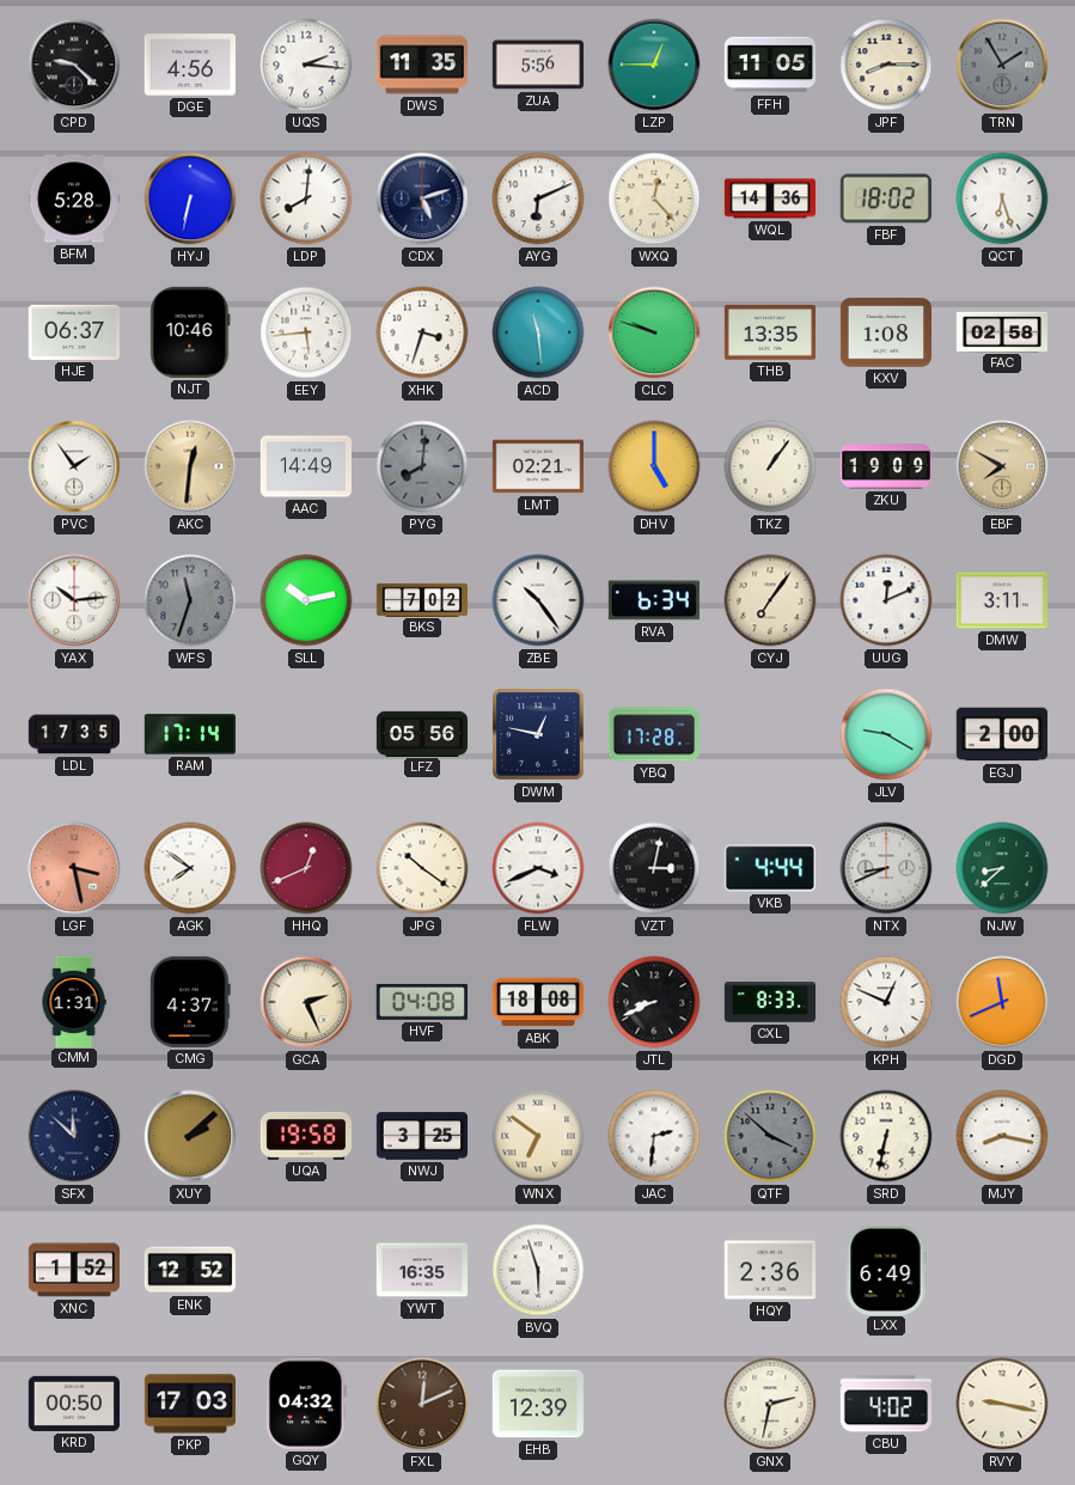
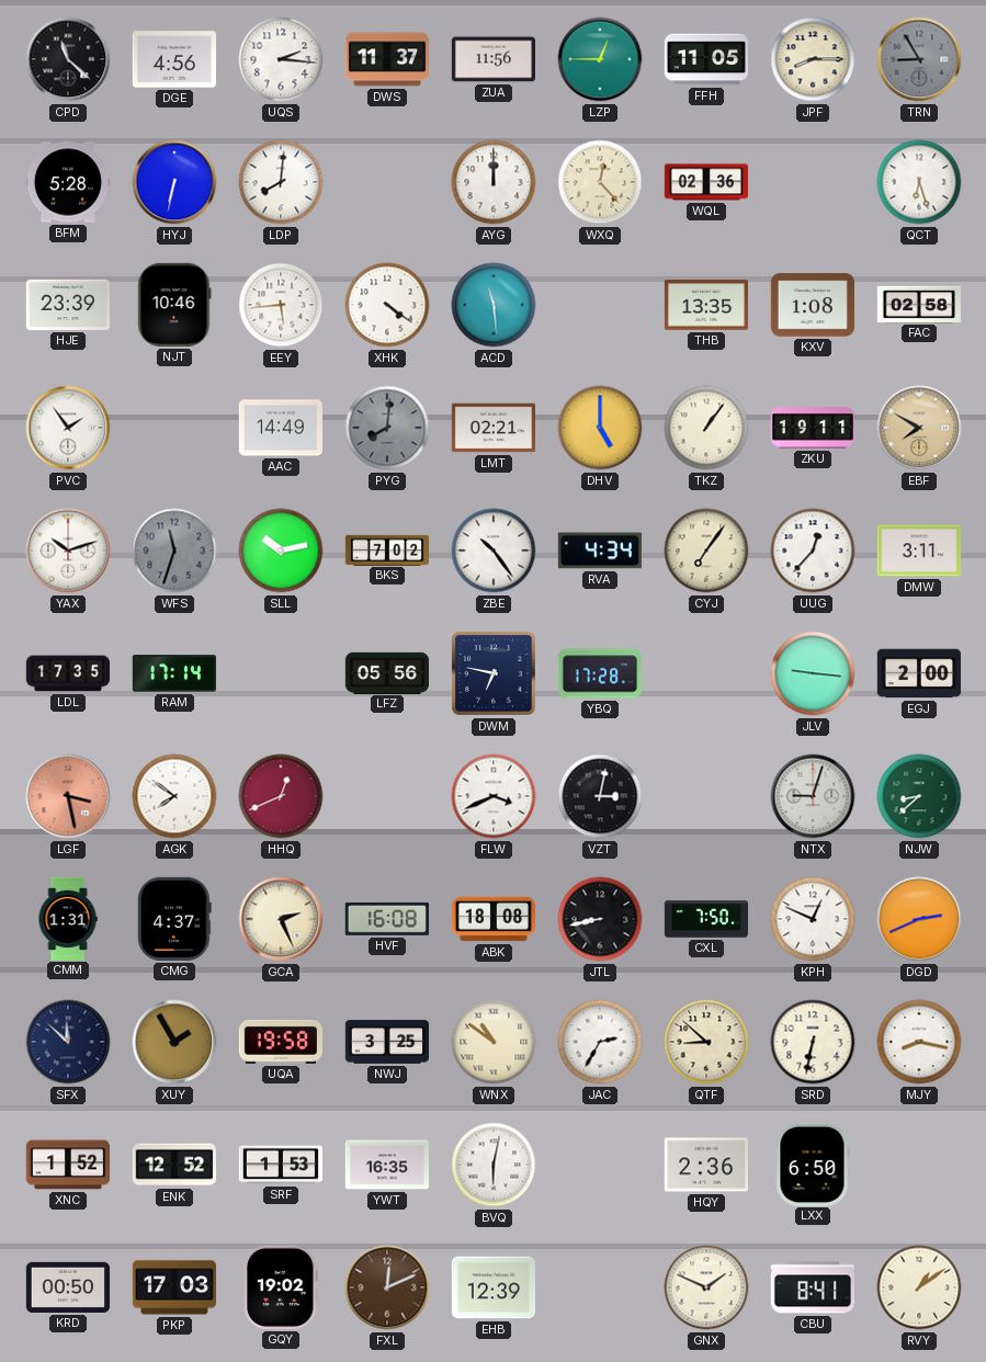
CPD: 9:22 -> 11:22 (68, 59)
DWS: 11:35 -> 11:37 (386, 59)
ZUA: 5:56 -> 11:56 (492, 59)
TRN: 1:55 -> 8:55 (919, 59)
CDX: 5:12 -> none (422, 198)
AYG: 6:11 -> 12:00 (494, 182)
WQL: 14:36 -> 02:36 (705, 182)
FBF: 18:02 -> none (886, 198)
HJE: 06:37 -> 23:39 (67, 305)
XHK: 3:33 -> 4:21 (387, 305)
CLC: 9:48 -> none (654, 332)
AKC: 12:31 -> none (190, 466)
ZKU: 19:09 -> 19:11 (812, 428)
YAX: 10:14 -> 10:12 (68, 551)
RVA: 6:34 -> 4:34 (600, 551)
UUG: 12:11 -> 12:37 (813, 551)
DWM: 12:47 -> 6:47 (494, 673)
JLV: 9:20 -> 9:16 (813, 673)
JPG: 10:21 -> none (422, 868)
VKB: 4:44 -> none (770, 868)
NTX: 8:41 -> 9:03 (813, 796)
HVF: 04:08 -> 16:08 (387, 919)
JTL: 8:41 -> 8:43 (600, 919)
CXL: 8:33 -> 7:50 (706, 919)
DGD: 11:41 -> 2:41 (919, 919)
XUY: 2:08 -> 1:55 (174, 1042)
WNX: 6:51 -> 10:51 (494, 1042)
JAC: 2:31 -> 2:35 (600, 1042)
QTF: 3:52 -> 8:52 (706, 1042)
QTF dial: grey -> cream (706, 1042)
SRF: none -> 1:53 (280, 1165)
BVQ: 5:57 -> 6:02 (494, 1165)
LXX: 6:49 -> 6:50 (813, 1164)
GQY: 04:32 -> 19:02 (281, 1287)
GNX: 2:32 -> 1:49 (706, 1287)
CBU: 4:02 -> 8:41 (812, 1287)
RVY: 9:17 -> 1:09 (919, 1287)
